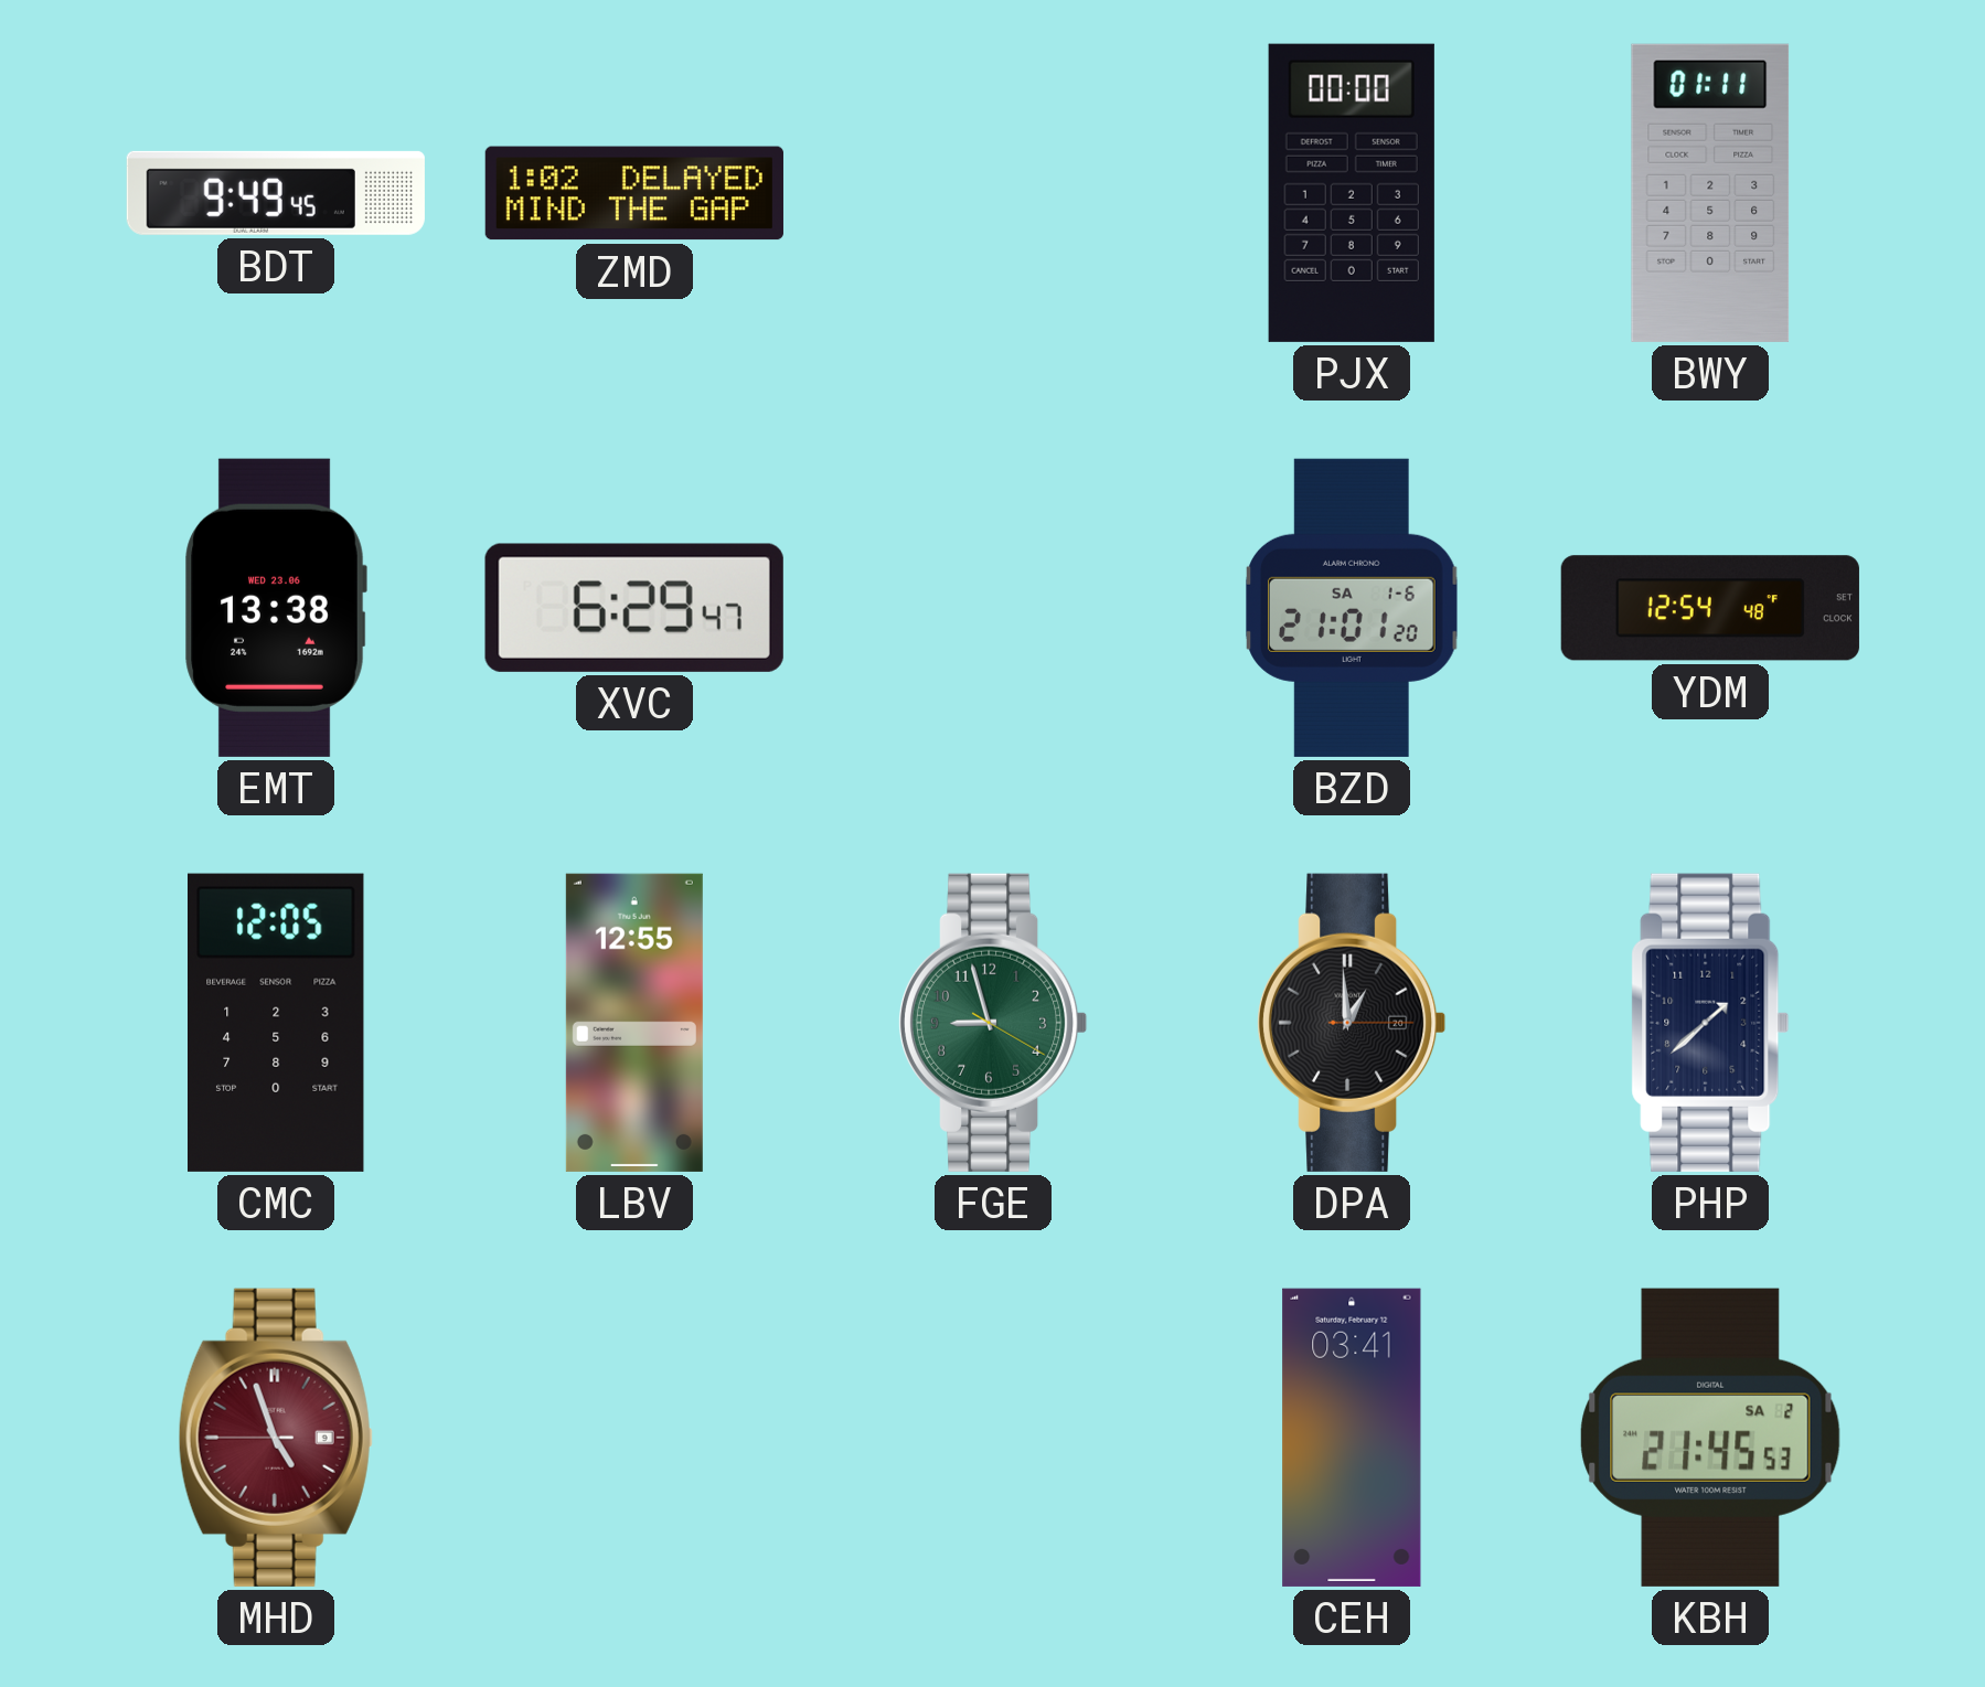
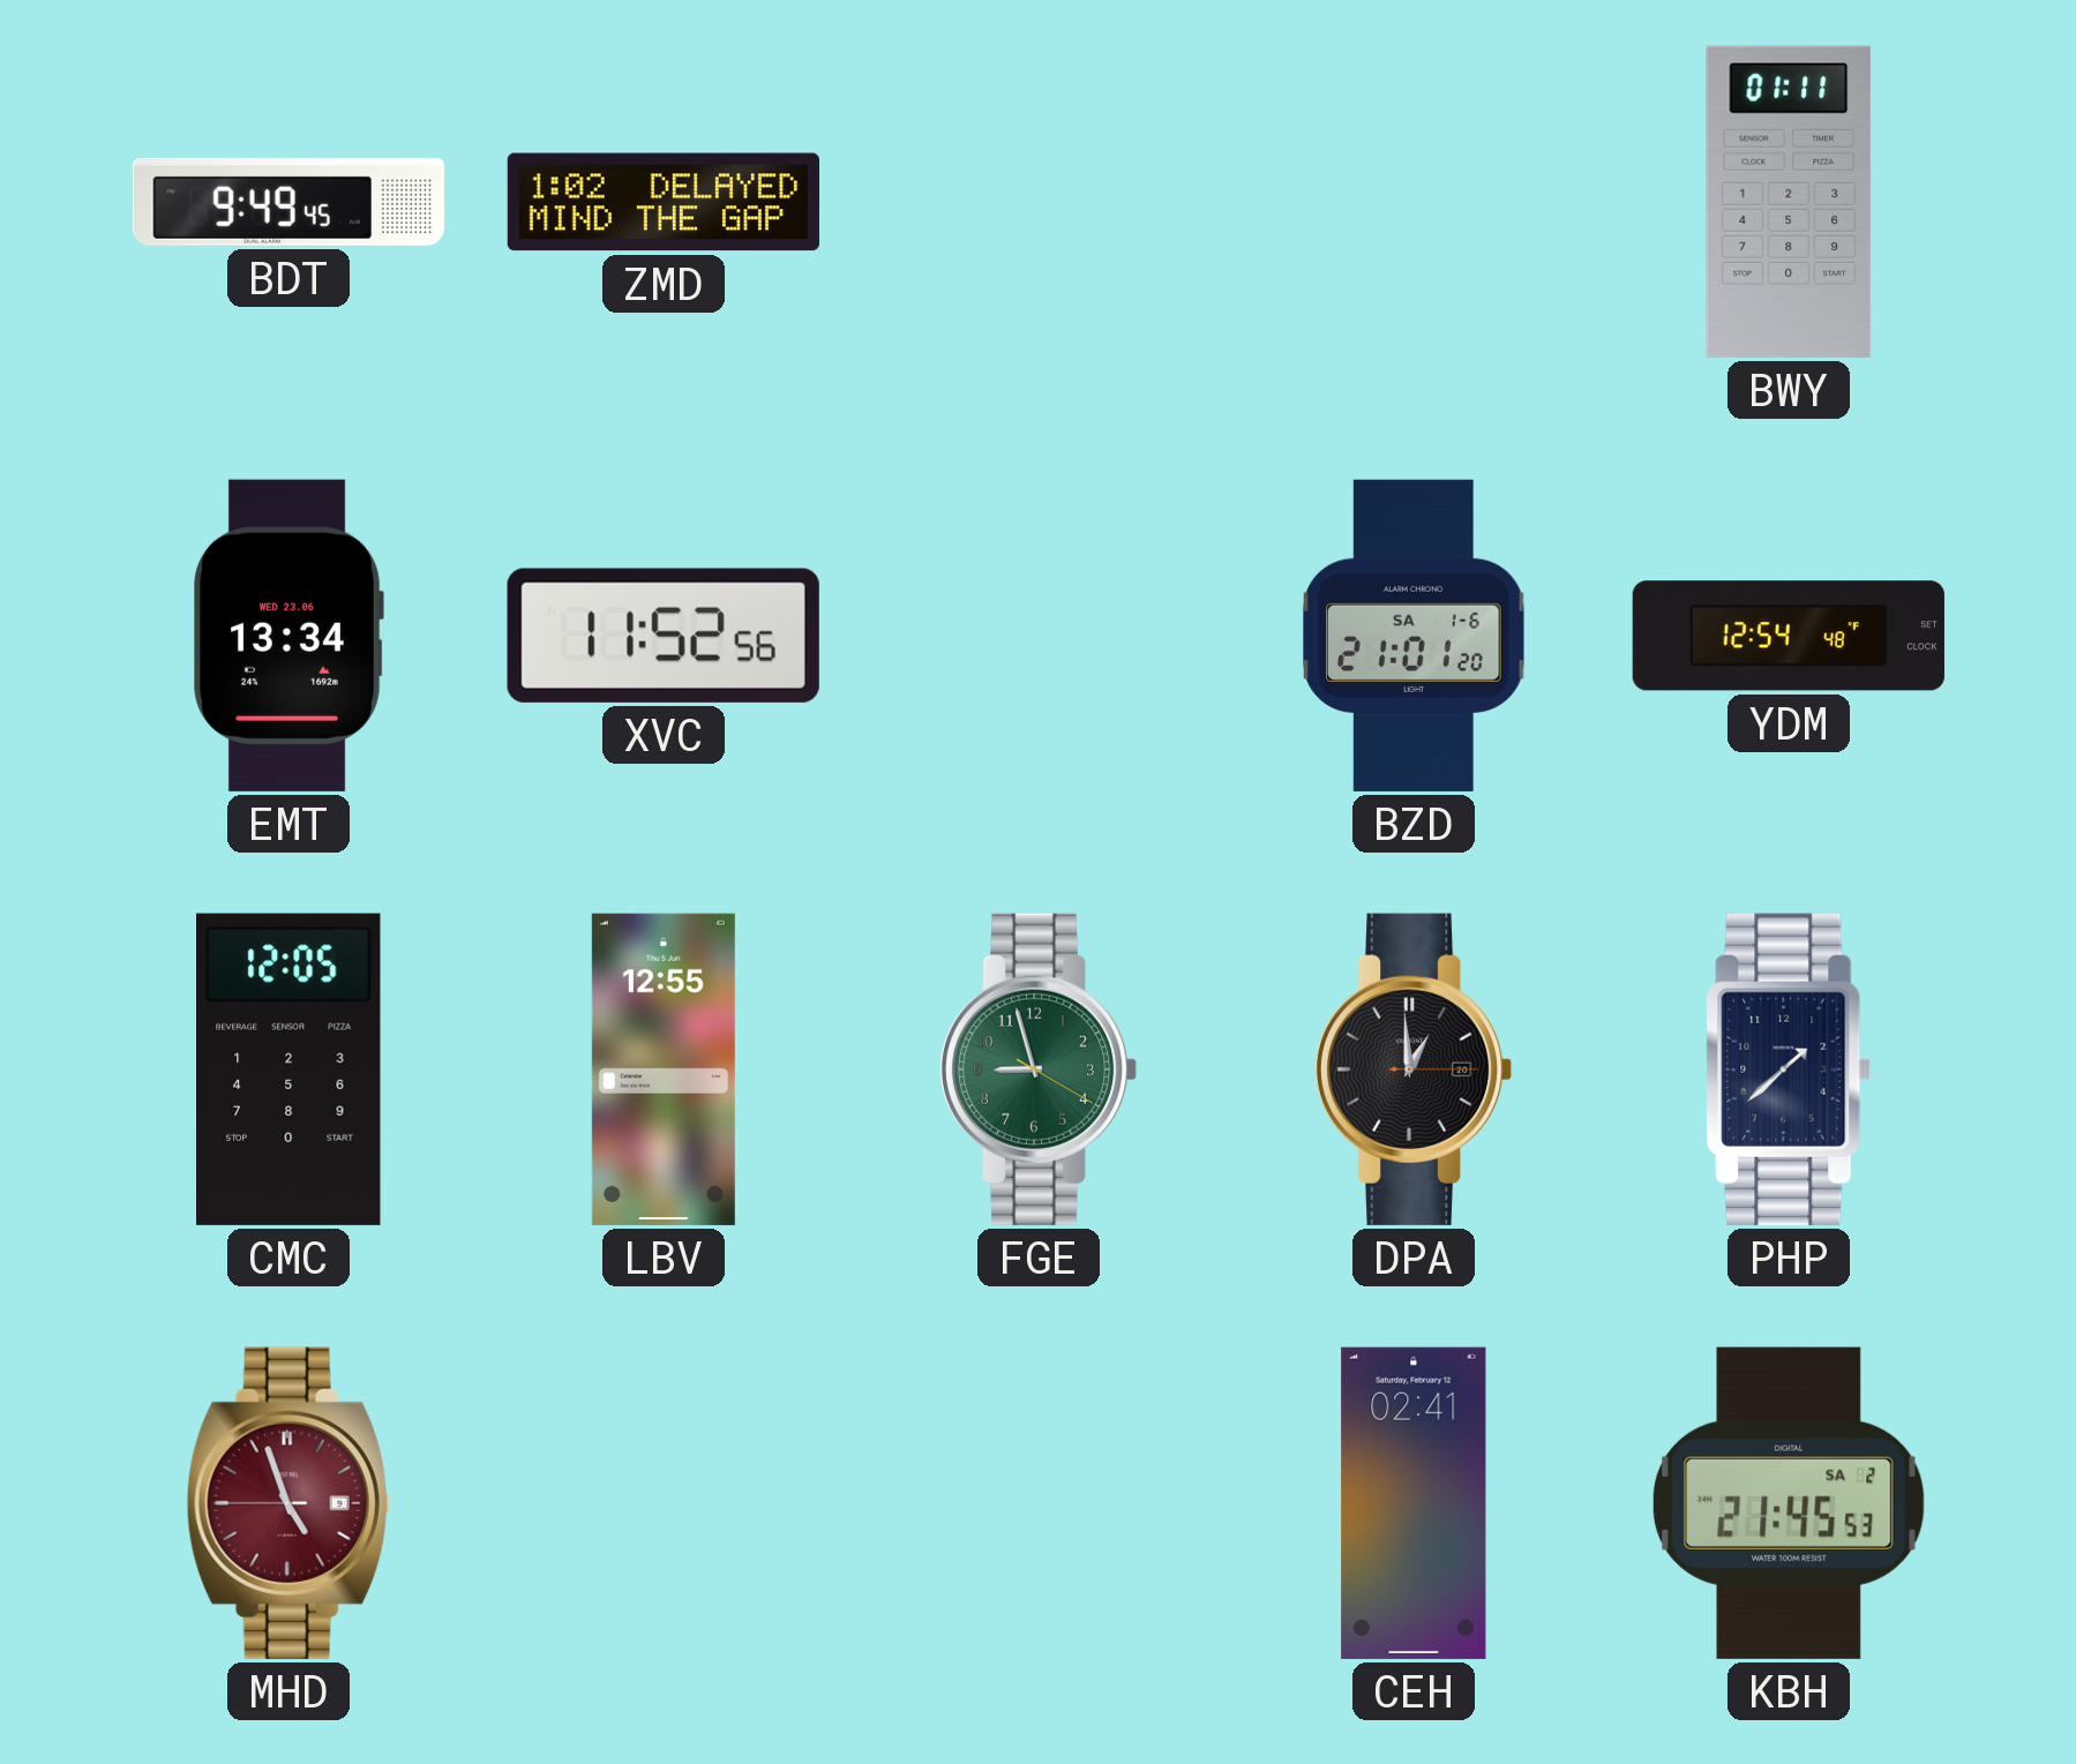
PJX: 00:00 -> none (1352, 193)
EMT: 13:38 -> 13:34 (288, 636)
XVC: 6:29 -> 11:52 (664, 636)
CEH: 03:41 -> 02:41 (1414, 1503)
